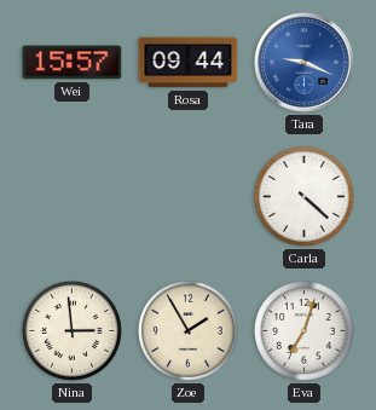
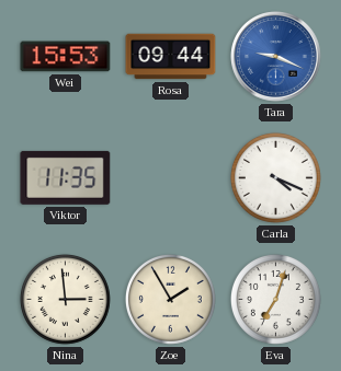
Wei: 15:57 -> 15:53 (66, 57)
Viktor: none -> 11:35 (66, 177)
Carla: 4:22 -> 4:19 (275, 177)
